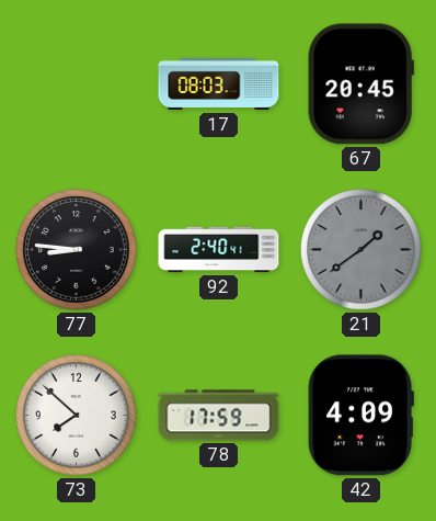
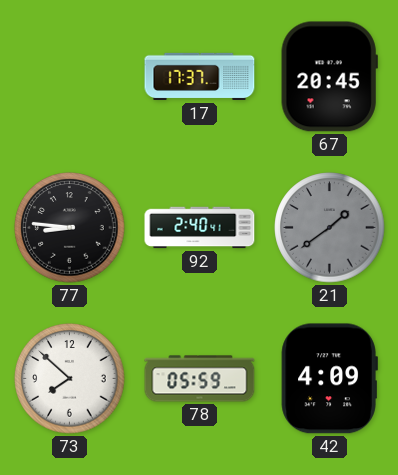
17: 08:03 -> 17:37 (200, 77)
78: 17:59 -> 05:59 (200, 379)
